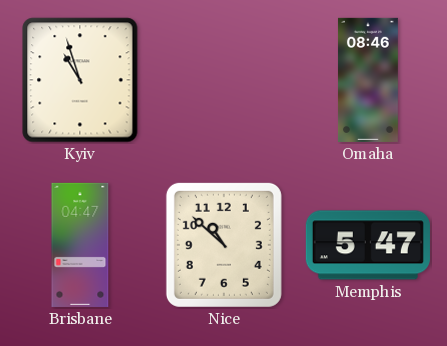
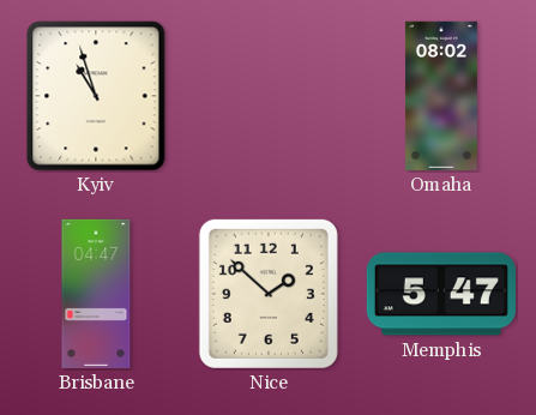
Omaha: 08:46 -> 08:02 (441, 96)
Nice: 10:52 -> 1:52 (269, 294)
